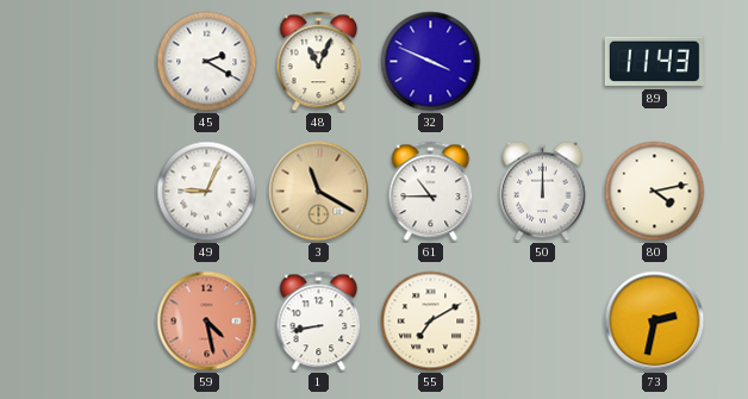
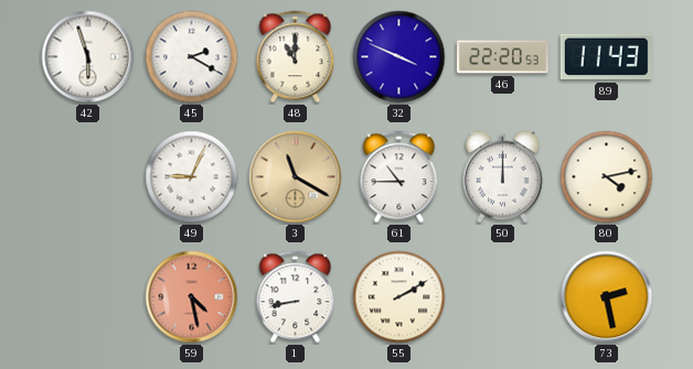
42: none -> 5:57 (88, 57)
48: 11:04 -> 11:00 (296, 57)
46: none -> 22:20 (502, 57)
55: 7:10 -> 2:10 (399, 297)
73: 2:32 -> 2:28 (607, 297)
